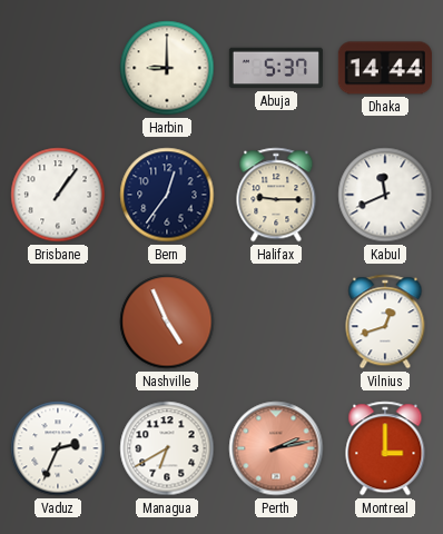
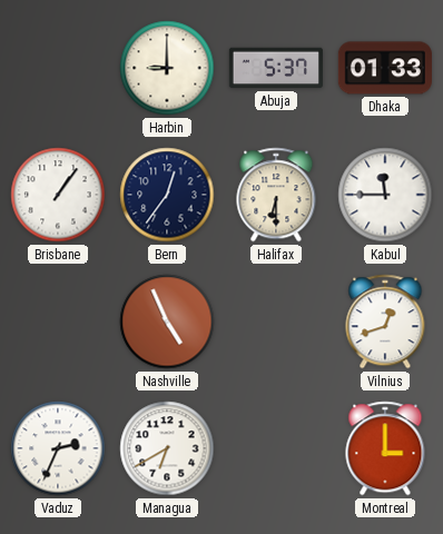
Dhaka: 14:44 -> 01:33 (385, 68)
Halifax: 9:15 -> 6:30 (276, 195)
Kabul: 11:41 -> 11:45 (385, 195)
Perth: 2:13 -> none (276, 448)
